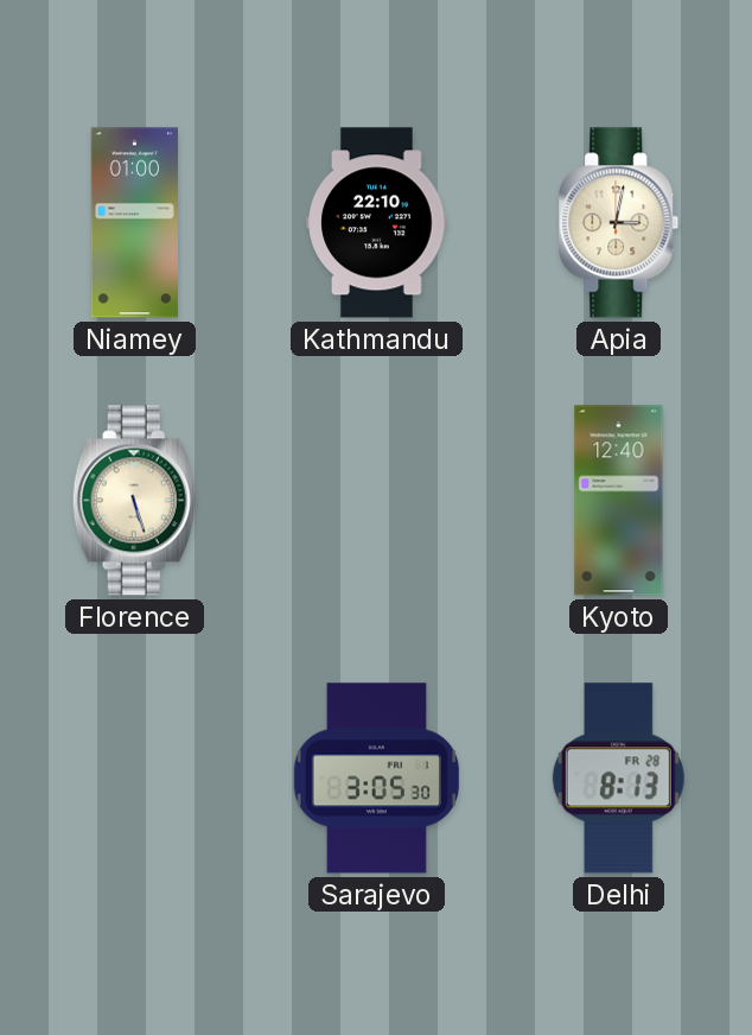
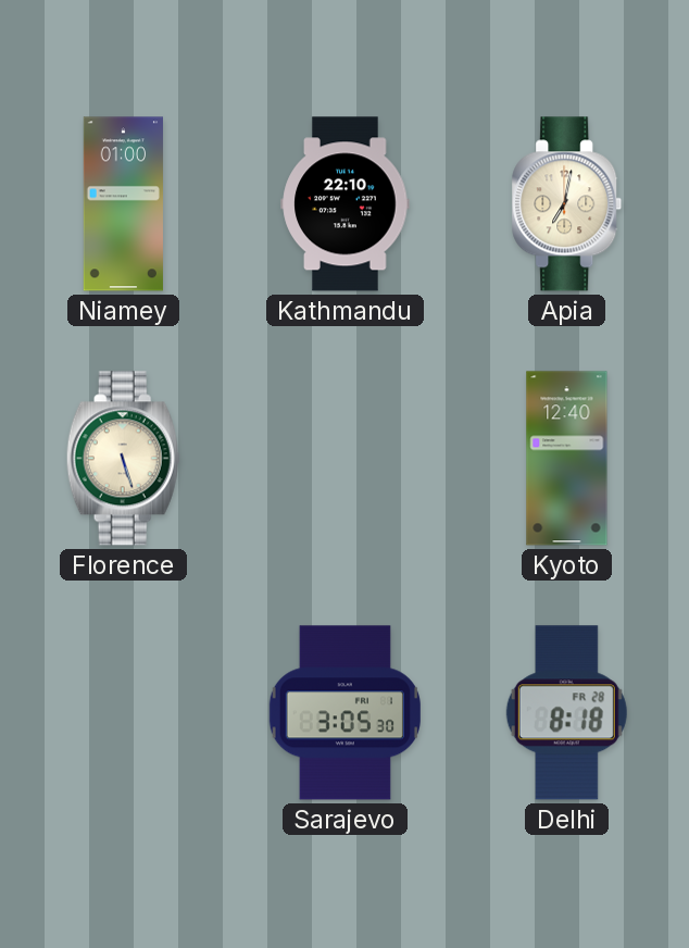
Apia: 3:02 -> 7:02 (567, 204)
Delhi: 8:13 -> 8:18 (566, 713)
